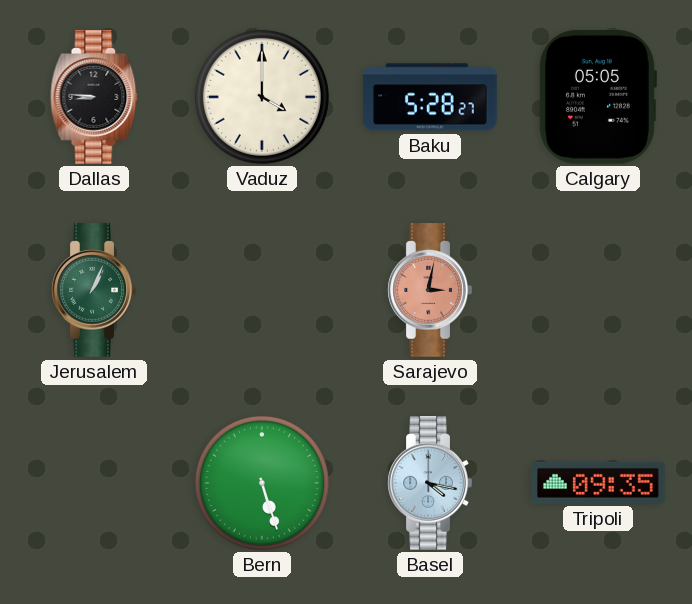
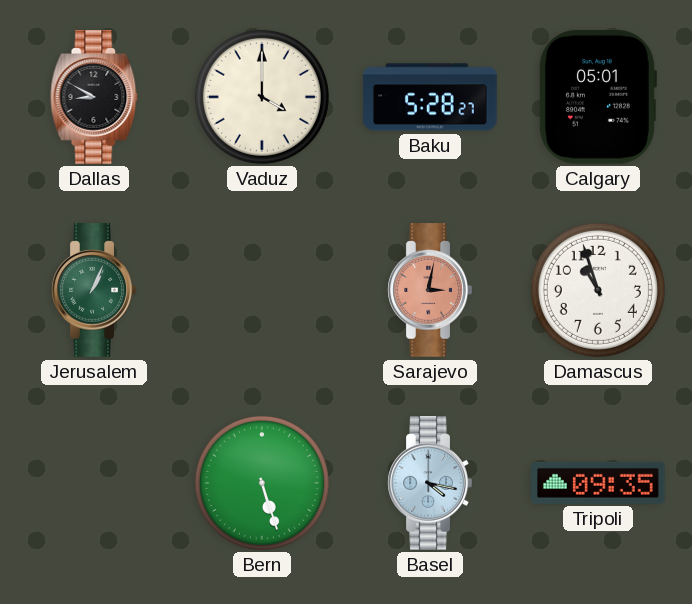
Dallas: 8:46 -> 8:50 (94, 97)
Calgary: 05:05 -> 05:01 (597, 97)
Damascus: none -> 10:57 (598, 290)
